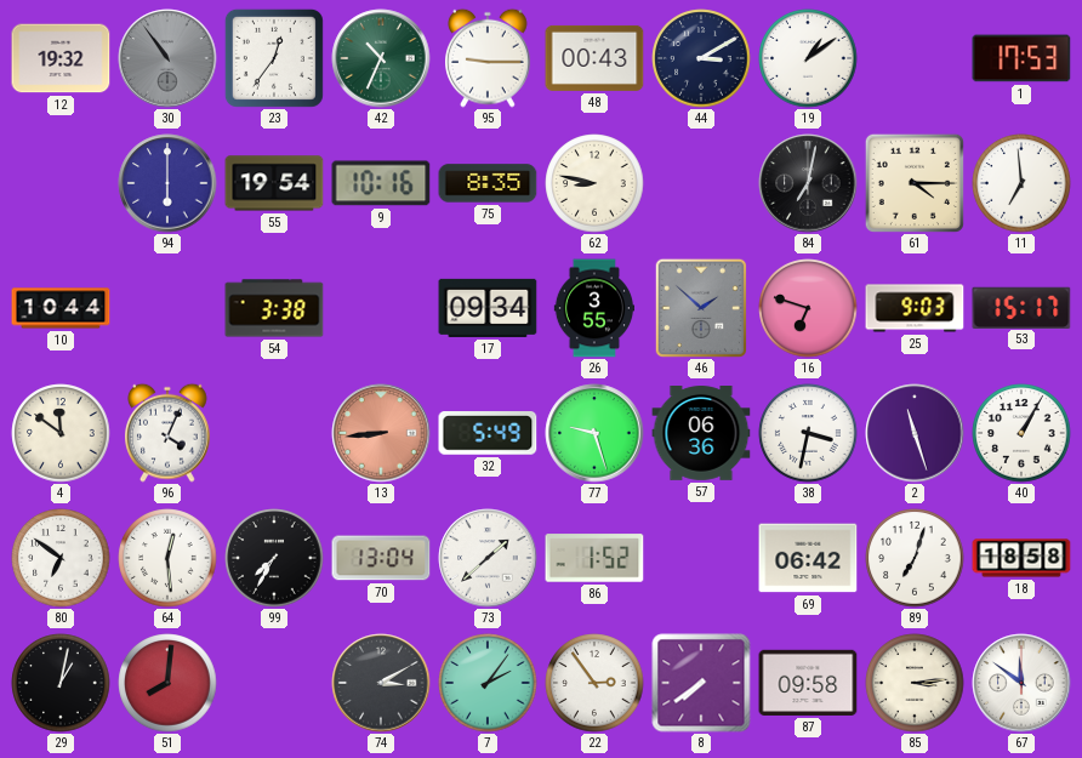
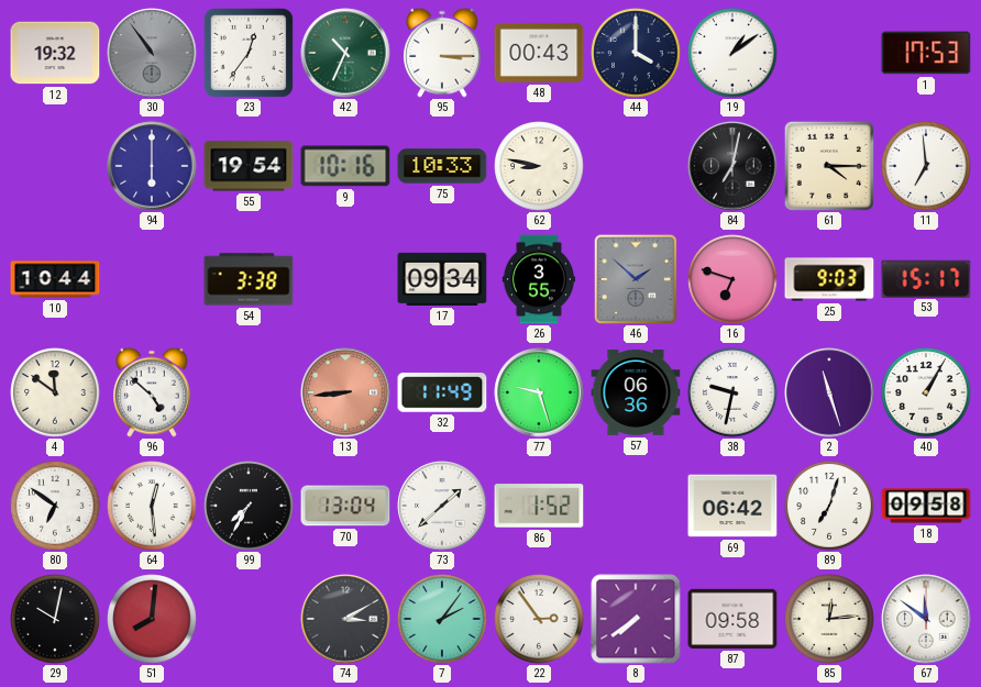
95: 9:15 -> 3:15 (443, 53)
44: 3:10 -> 4:00 (636, 53)
75: 8:35 -> 10:33 (442, 166)
96: 4:04 -> 4:52 (153, 392)
32: 5:49 -> 11:49 (442, 392)
38: 3:32 -> 9:32 (732, 392)
18: 18:58 -> 09:58 (926, 506)
29: 1:02 -> 10:02 (55, 619)
85: 3:14 -> 12:14 (829, 619)
